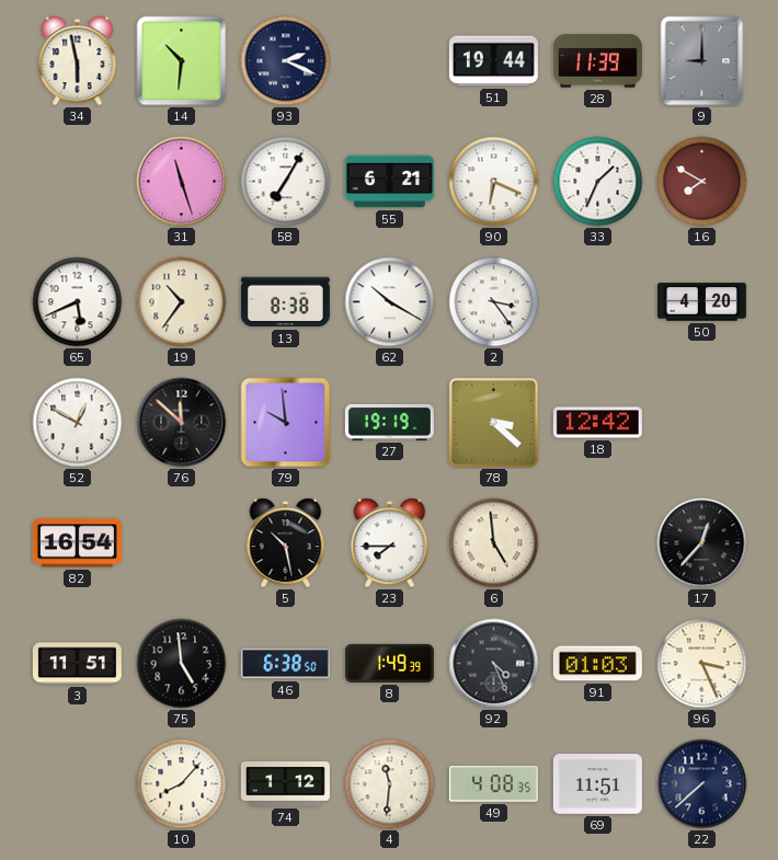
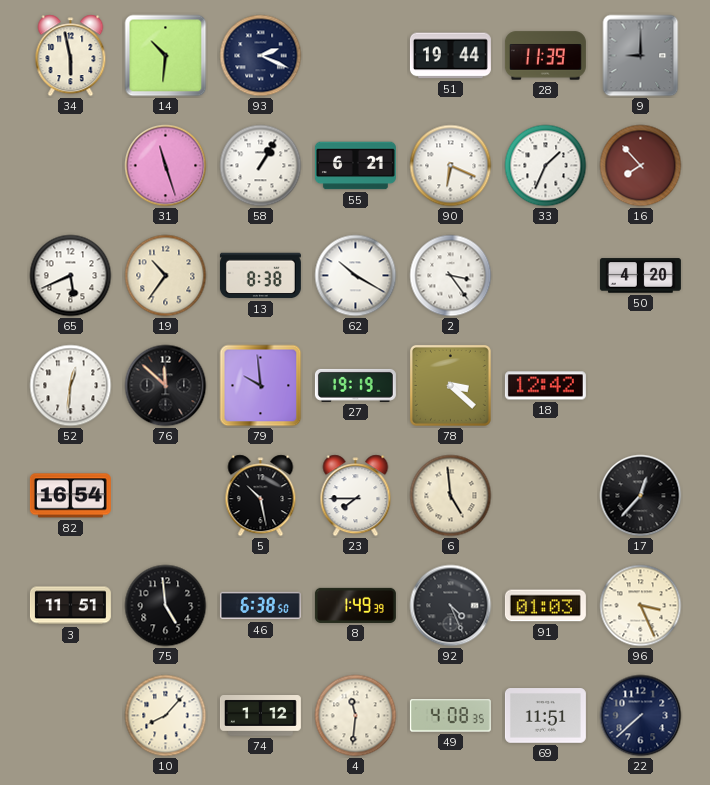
58: 7:05 -> 1:05 (261, 166)
16: 7:50 -> 7:53 (641, 166)
52: 12:50 -> 12:31 (71, 386)
